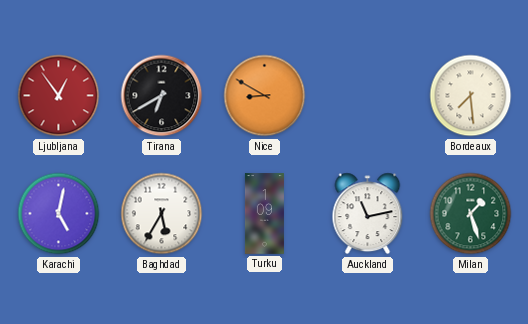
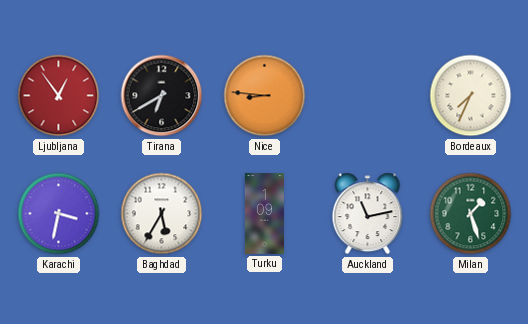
Nice: 8:50 -> 8:46 (265, 96)
Bordeaux: 7:29 -> 7:34 (471, 96)
Karachi: 5:02 -> 3:32 (59, 214)
